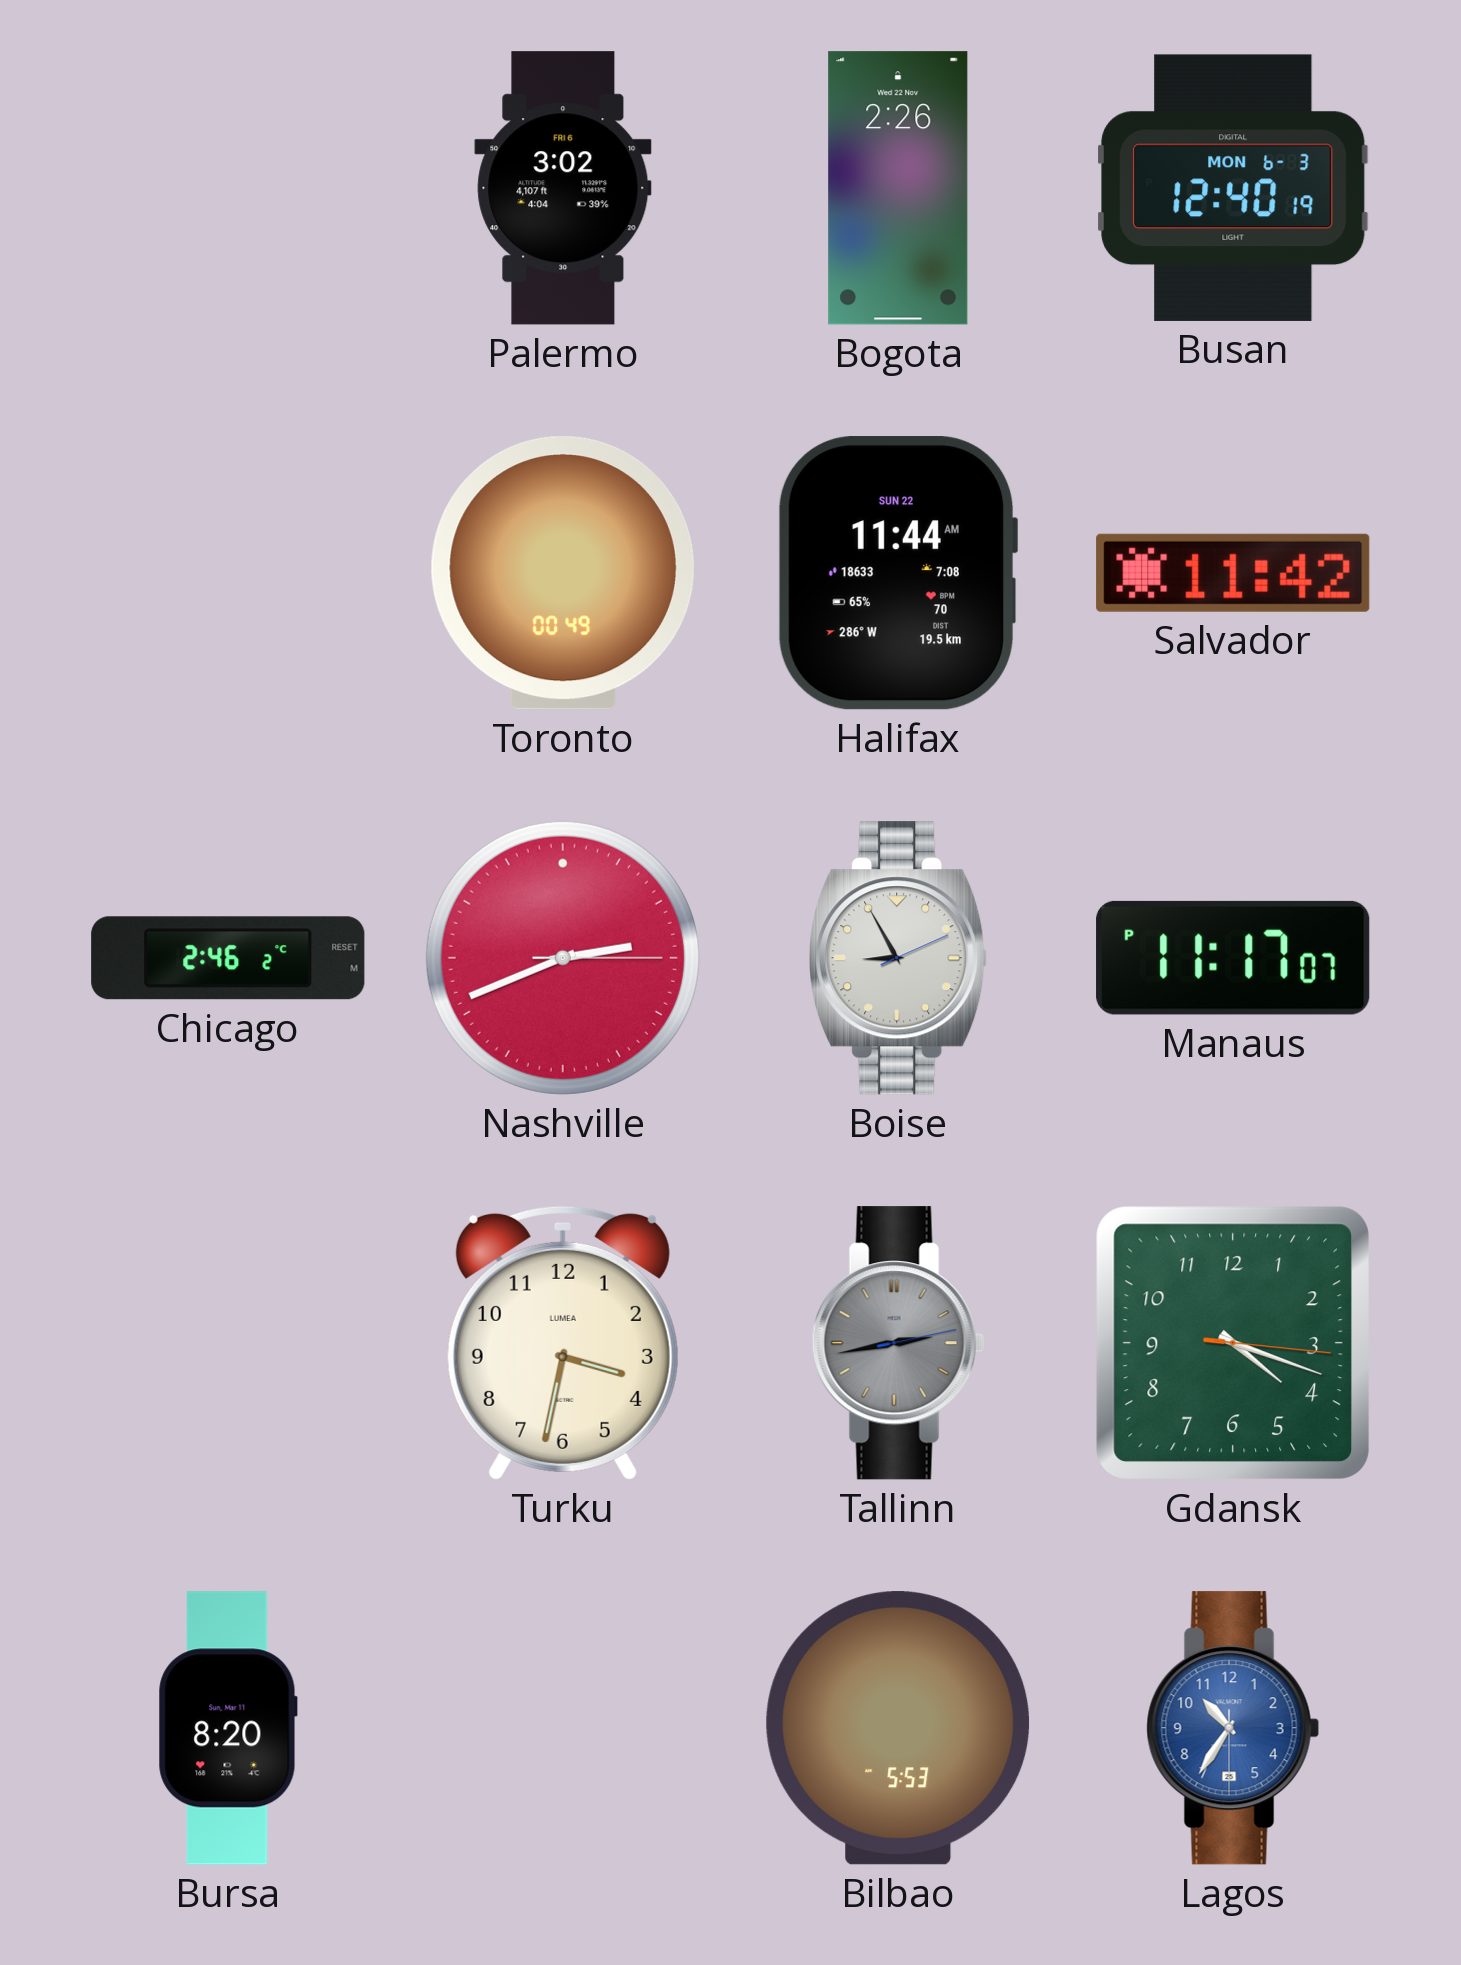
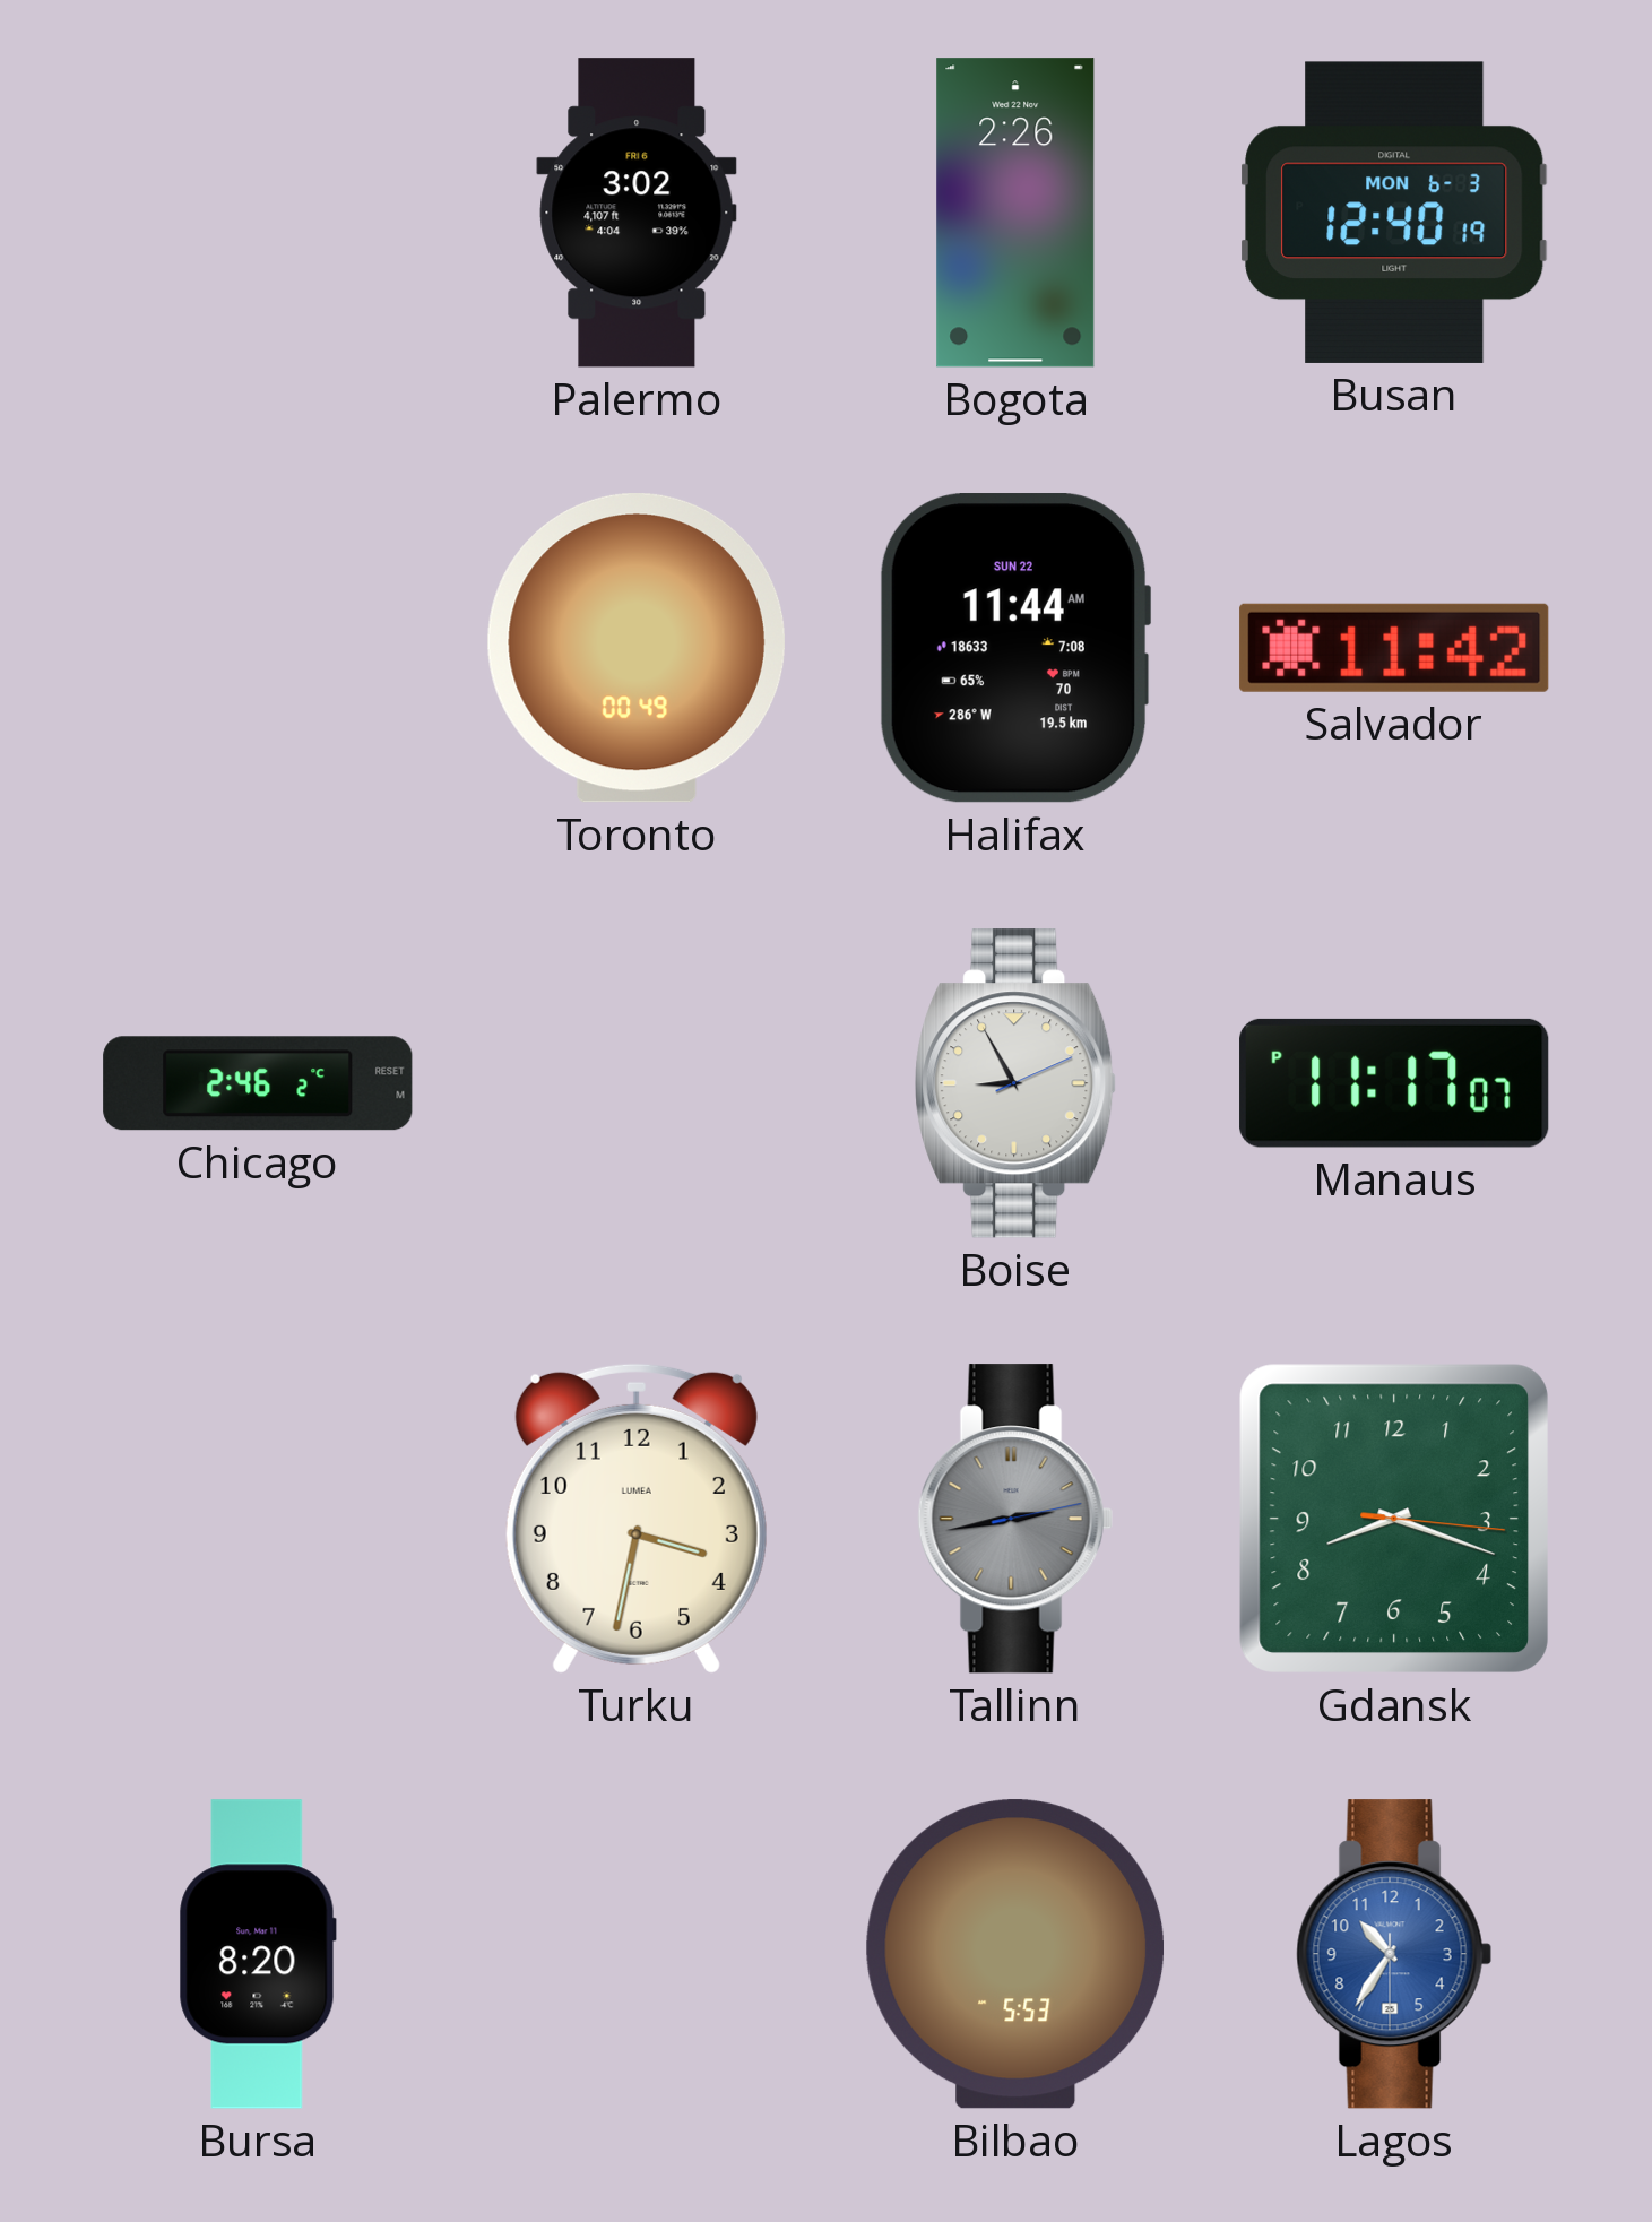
Nashville: 2:41 -> none (563, 958)
Gdansk: 4:18 -> 8:18 (1394, 1519)
